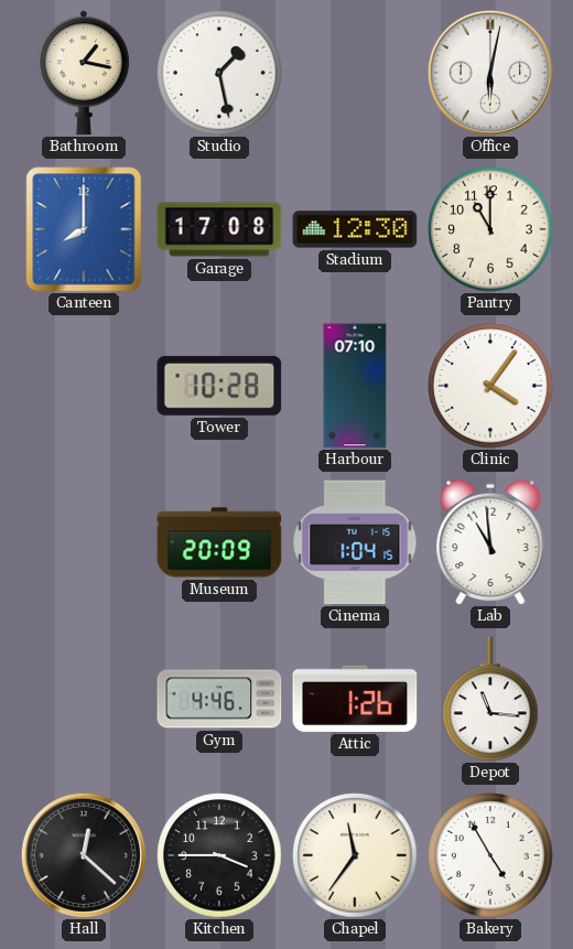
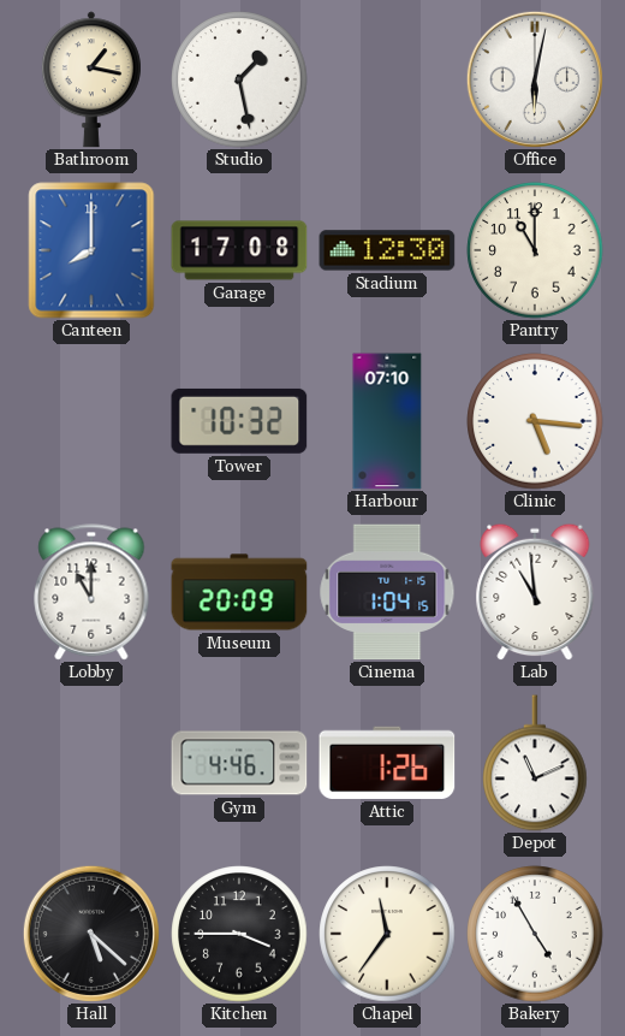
Tower: 10:28 -> 10:32 (239, 421)
Clinic: 4:06 -> 5:16 (535, 421)
Lobby: none -> 11:00 (91, 592)
Depot: 11:16 -> 11:11 (535, 763)
Hall: 12:22 -> 5:22 (91, 934)
